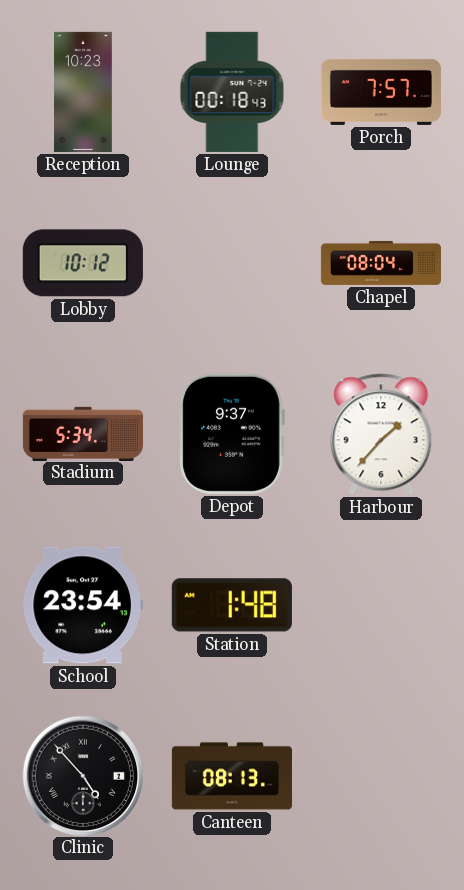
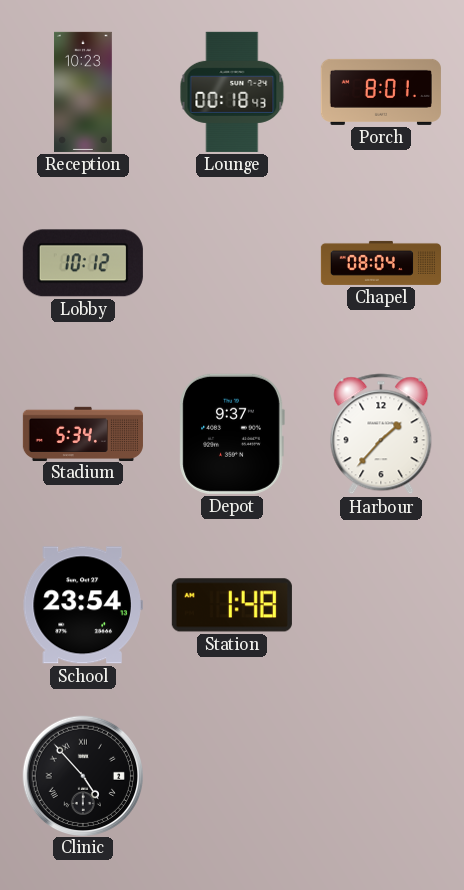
Porch: 7:57 -> 8:01 (381, 92)
Canteen: 08:13 -> none (232, 776)
